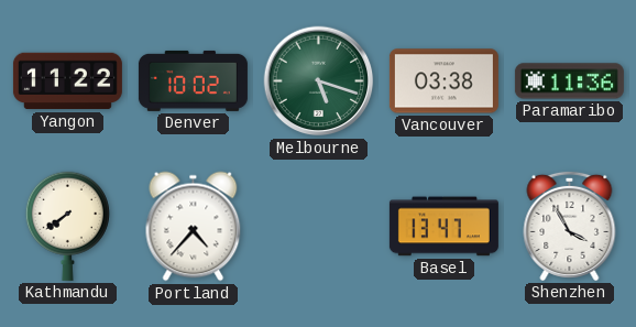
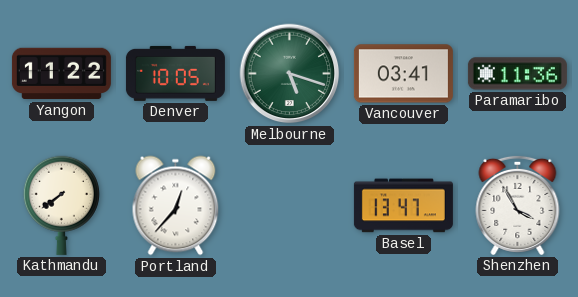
Denver: 10:02 -> 10:05 (175, 73)
Vancouver: 03:38 -> 03:41 (403, 74)
Portland: 4:37 -> 12:37 (176, 206)
